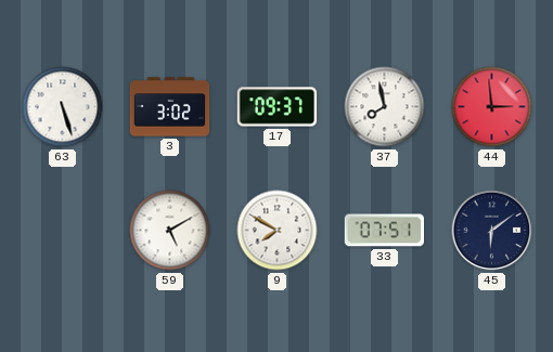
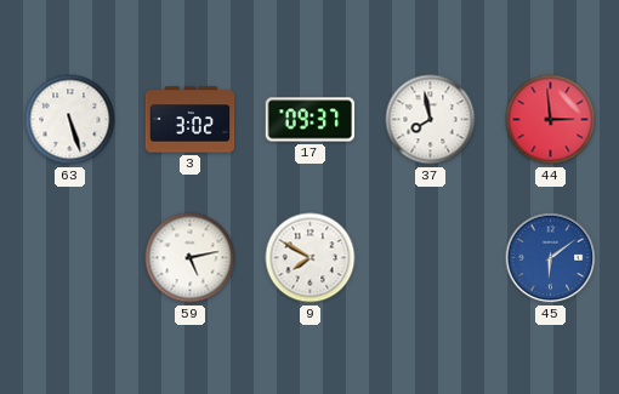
59: 5:10 -> 5:13 (191, 258)
33: 07:51 -> none (385, 231)
45 dial: navy -> blue (551, 258)
